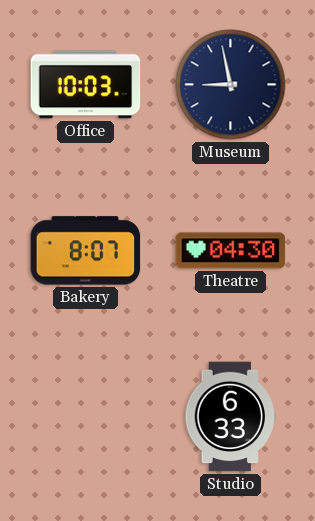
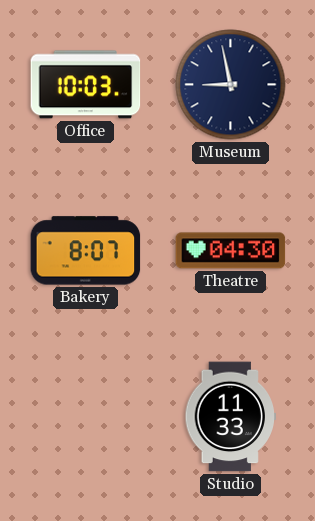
Studio: 6:33 -> 11:33 (230, 417)
